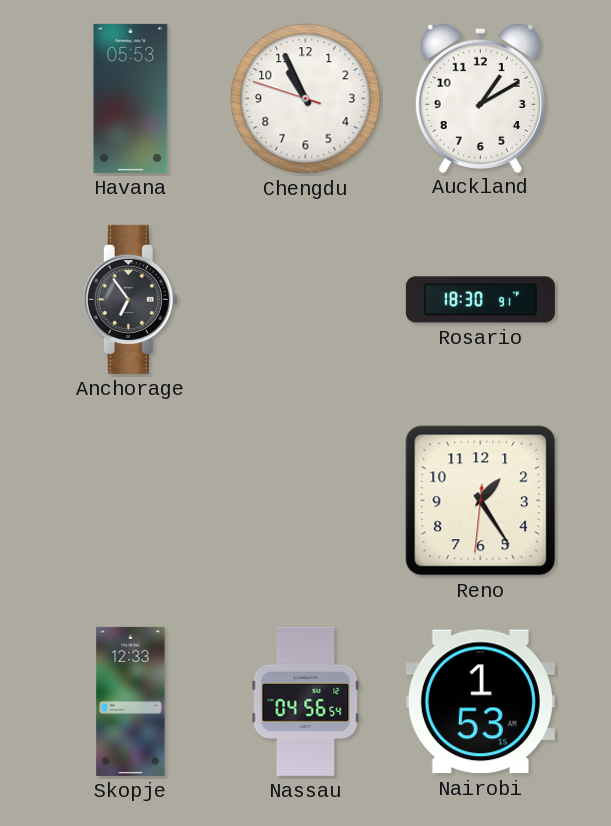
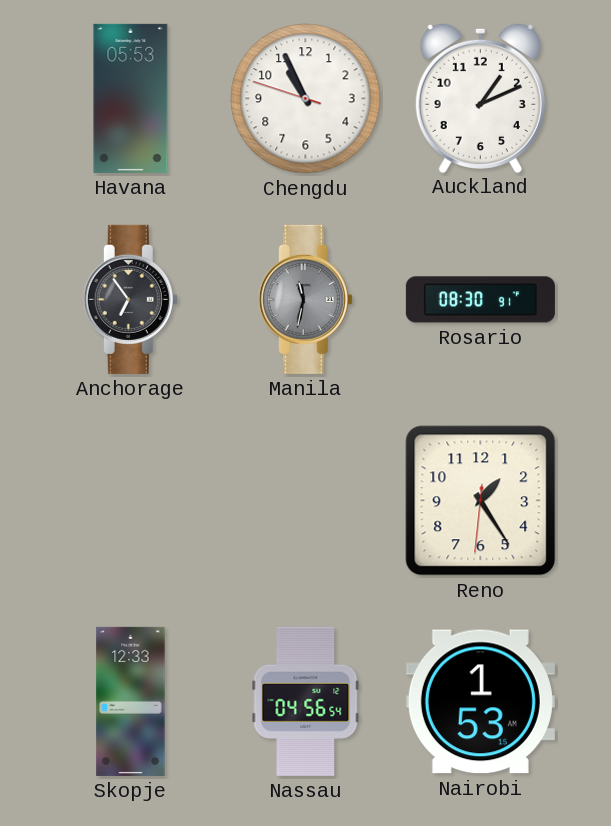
Auckland: 1:10 -> 1:11 (480, 97)
Manila: none -> 11:32 (305, 299)
Rosario: 18:30 -> 08:30 (480, 300)
